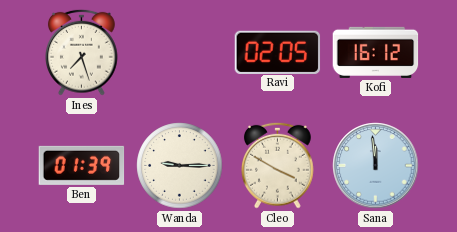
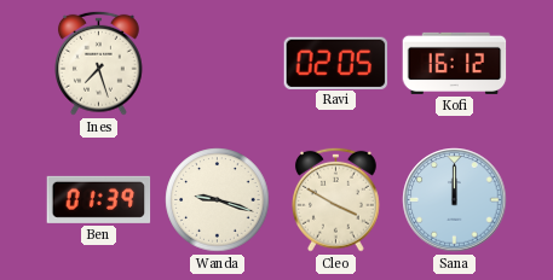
Wanda: 9:15 -> 9:18 (218, 200)
Sana: 11:59 -> 12:00 (455, 200)
